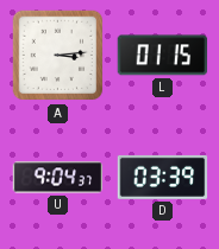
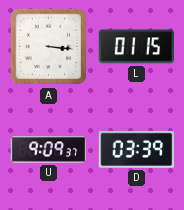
A: 3:14 -> 3:16 (49, 47)
U: 9:04 -> 9:09 (49, 150)
